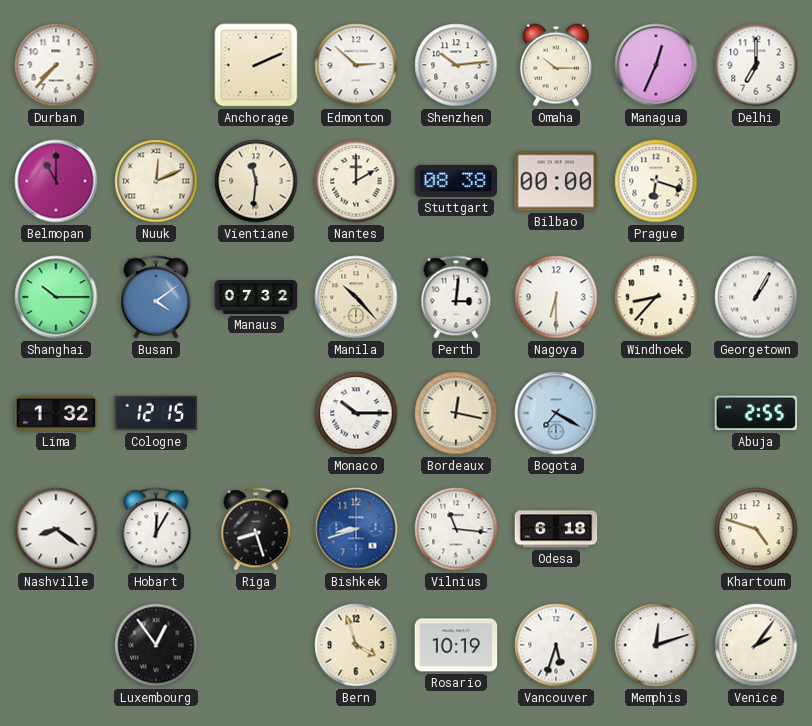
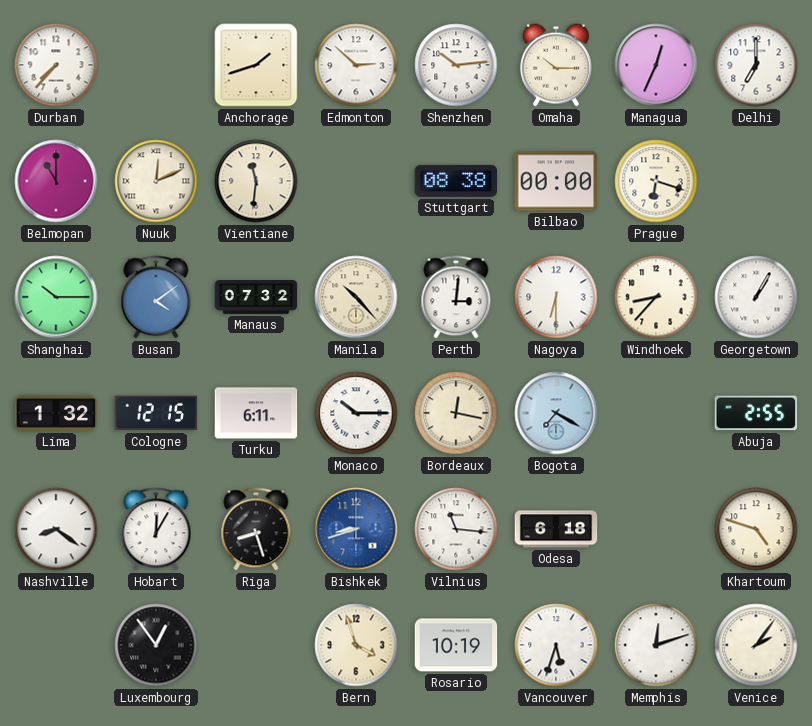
Anchorage: 2:11 -> 1:42 (256, 65)
Nantes: 2:00 -> none (356, 181)
Turku: none -> 6:11 (256, 413)
